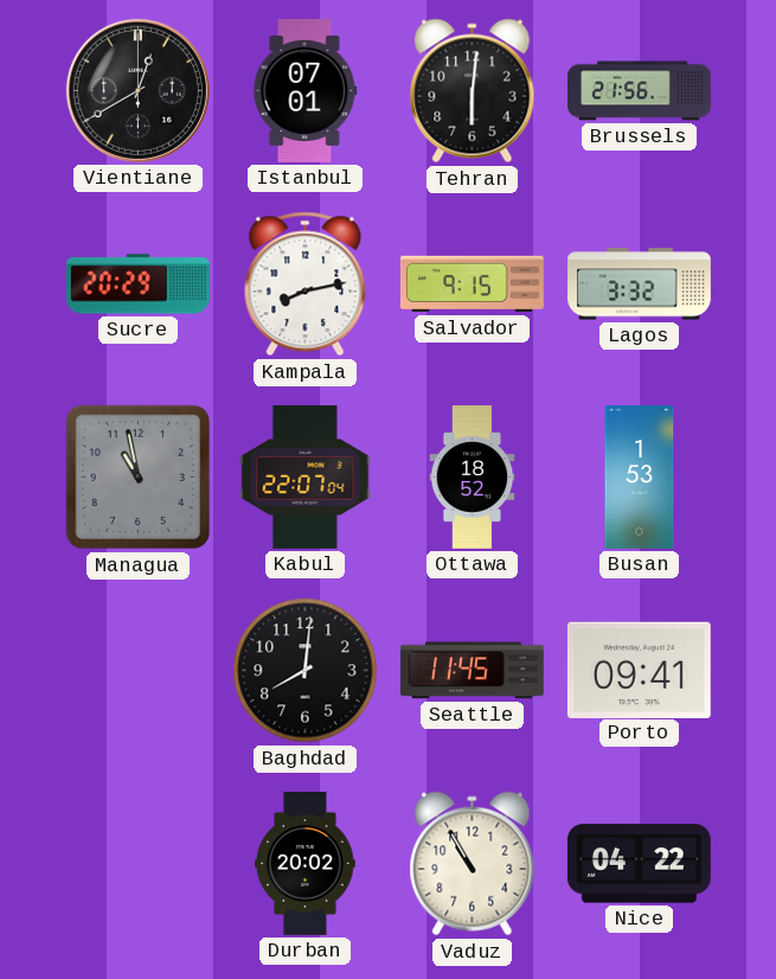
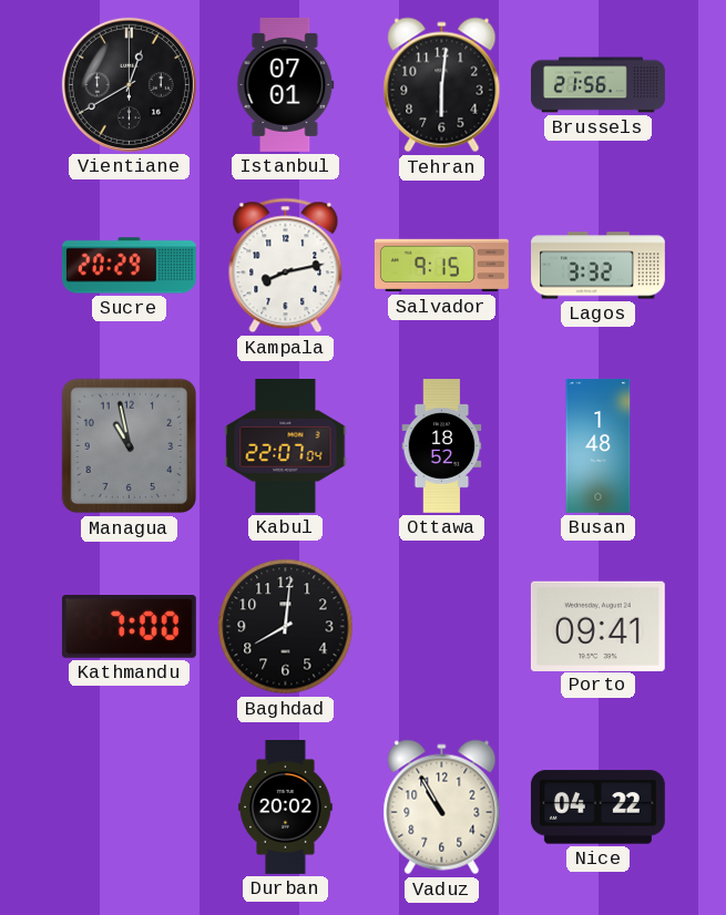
Busan: 1:53 -> 1:48 (599, 446)
Kathmandu: none -> 7:00 (129, 627)
Seattle: 11:45 -> none (472, 671)
